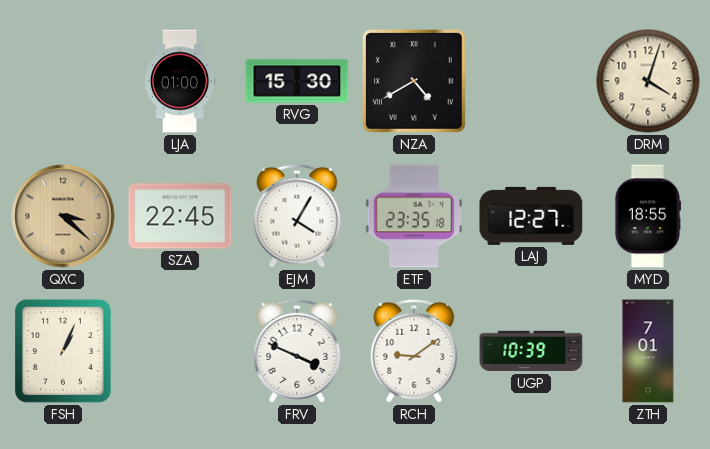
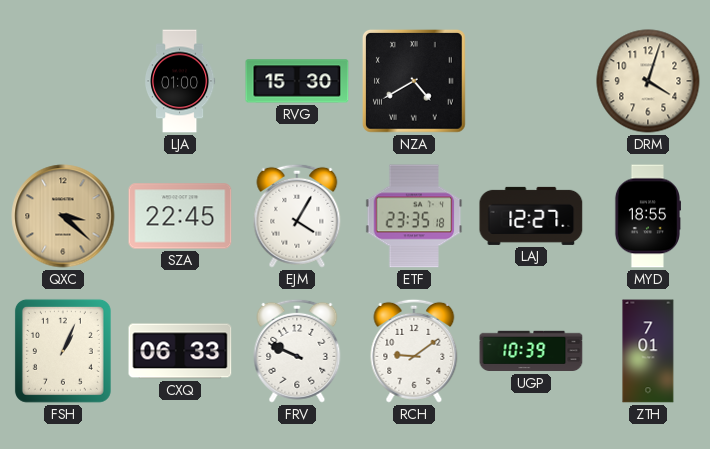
CXQ: none -> 06:33 (180, 351)
FRV: 3:49 -> 9:49 (297, 351)
